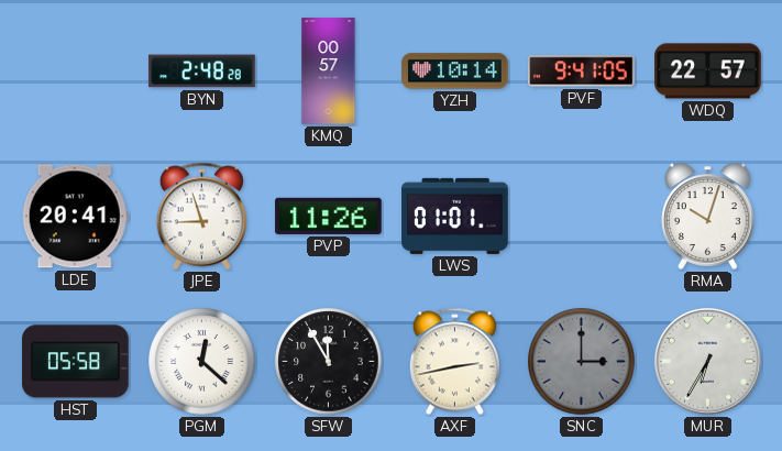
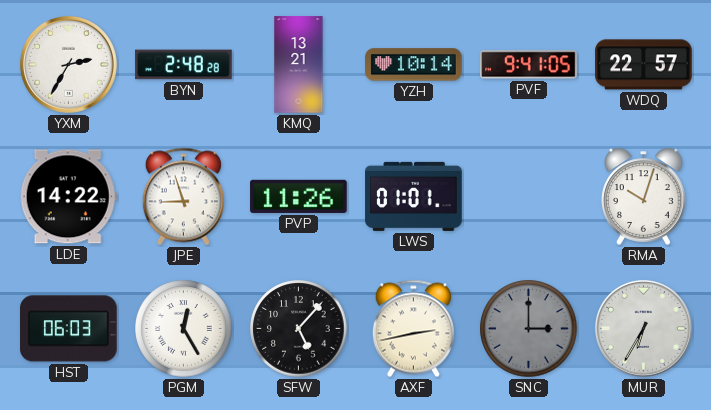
YXM: none -> 2:35 (68, 64)
KMQ: 00:57 -> 13:21 (299, 65)
LDE: 20:41 -> 14:22 (68, 197)
HST: 05:58 -> 06:03 (69, 329)
PGM: 12:22 -> 12:25 (184, 329)
SFW: 11:55 -> 5:07 (299, 329)
